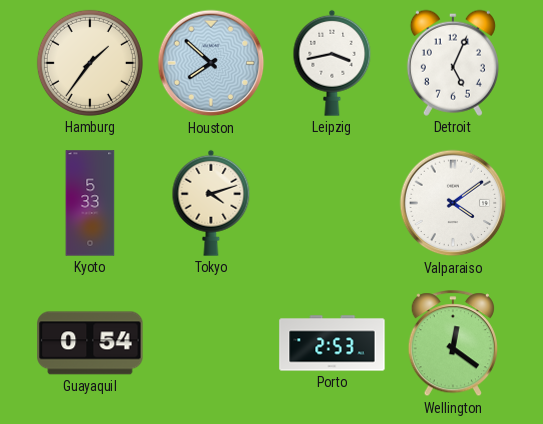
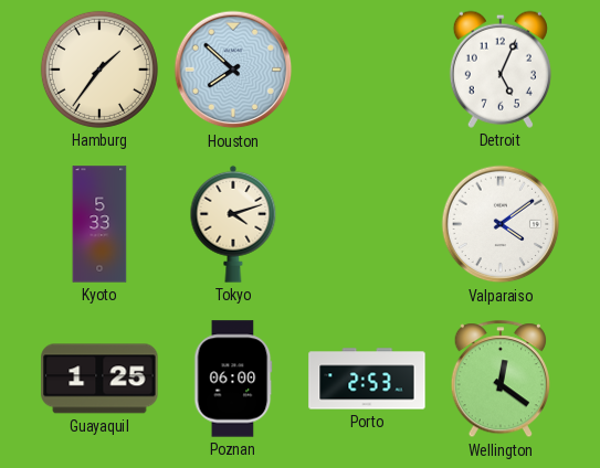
Leipzig: 3:43 -> none (332, 63)
Guayaquil: 0:54 -> 1:25 (99, 379)
Poznan: none -> 06:00 (233, 379)
